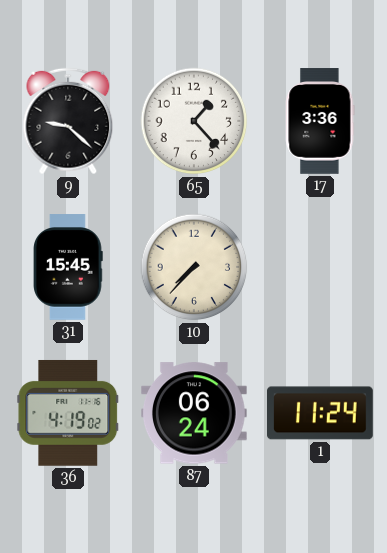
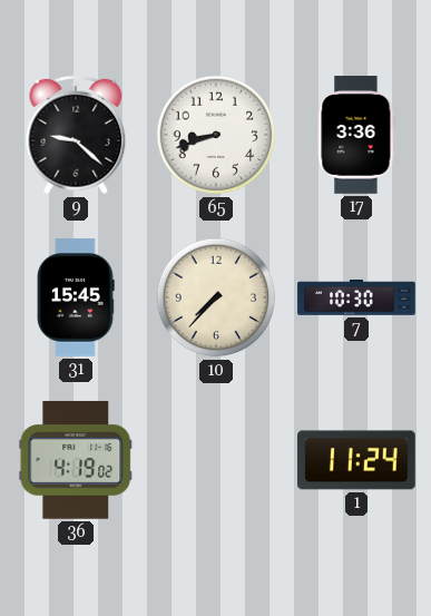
65: 1:23 -> 8:42 (216, 135)
7: none -> 10:30 (356, 297)
87: 06:24 -> none (195, 413)
